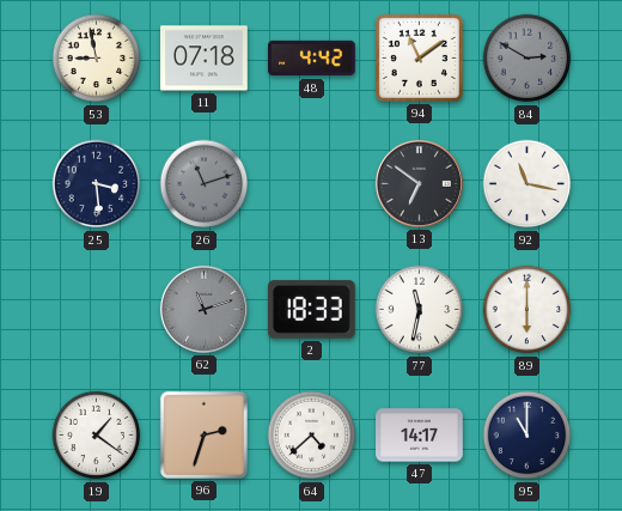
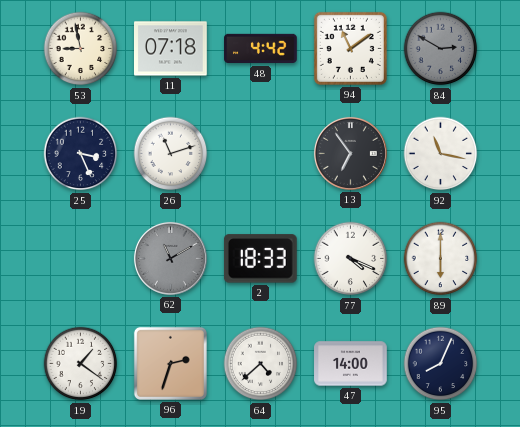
25: 3:29 -> 3:26 (81, 154)
26 dial: grey -> white (171, 154)
13: 6:51 -> 6:54 (350, 153)
62: 11:12 -> 11:10 (170, 258)
77: 11:32 -> 4:19 (351, 259)
47: 14:17 -> 14:00 (351, 364)
95: 11:00 -> 8:04 (441, 364)
